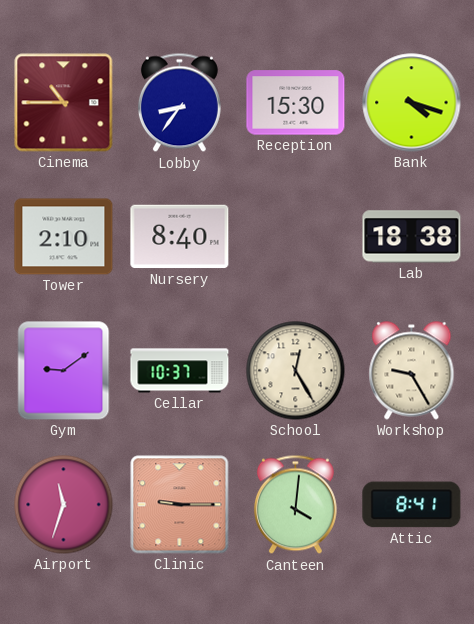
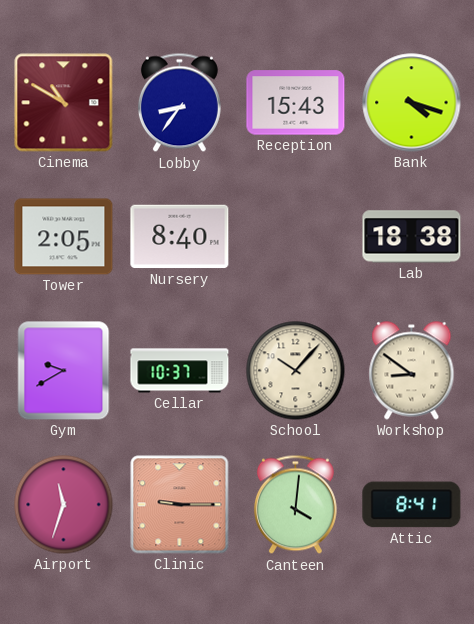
Cinema: 10:45 -> 10:50 (64, 103)
Reception: 15:30 -> 15:43 (296, 103)
Tower: 2:10 -> 2:05 (64, 237)
Gym: 9:09 -> 9:40 (64, 371)
School: 12:25 -> 10:07 (296, 371)
Workshop: 9:25 -> 8:51 (412, 371)
